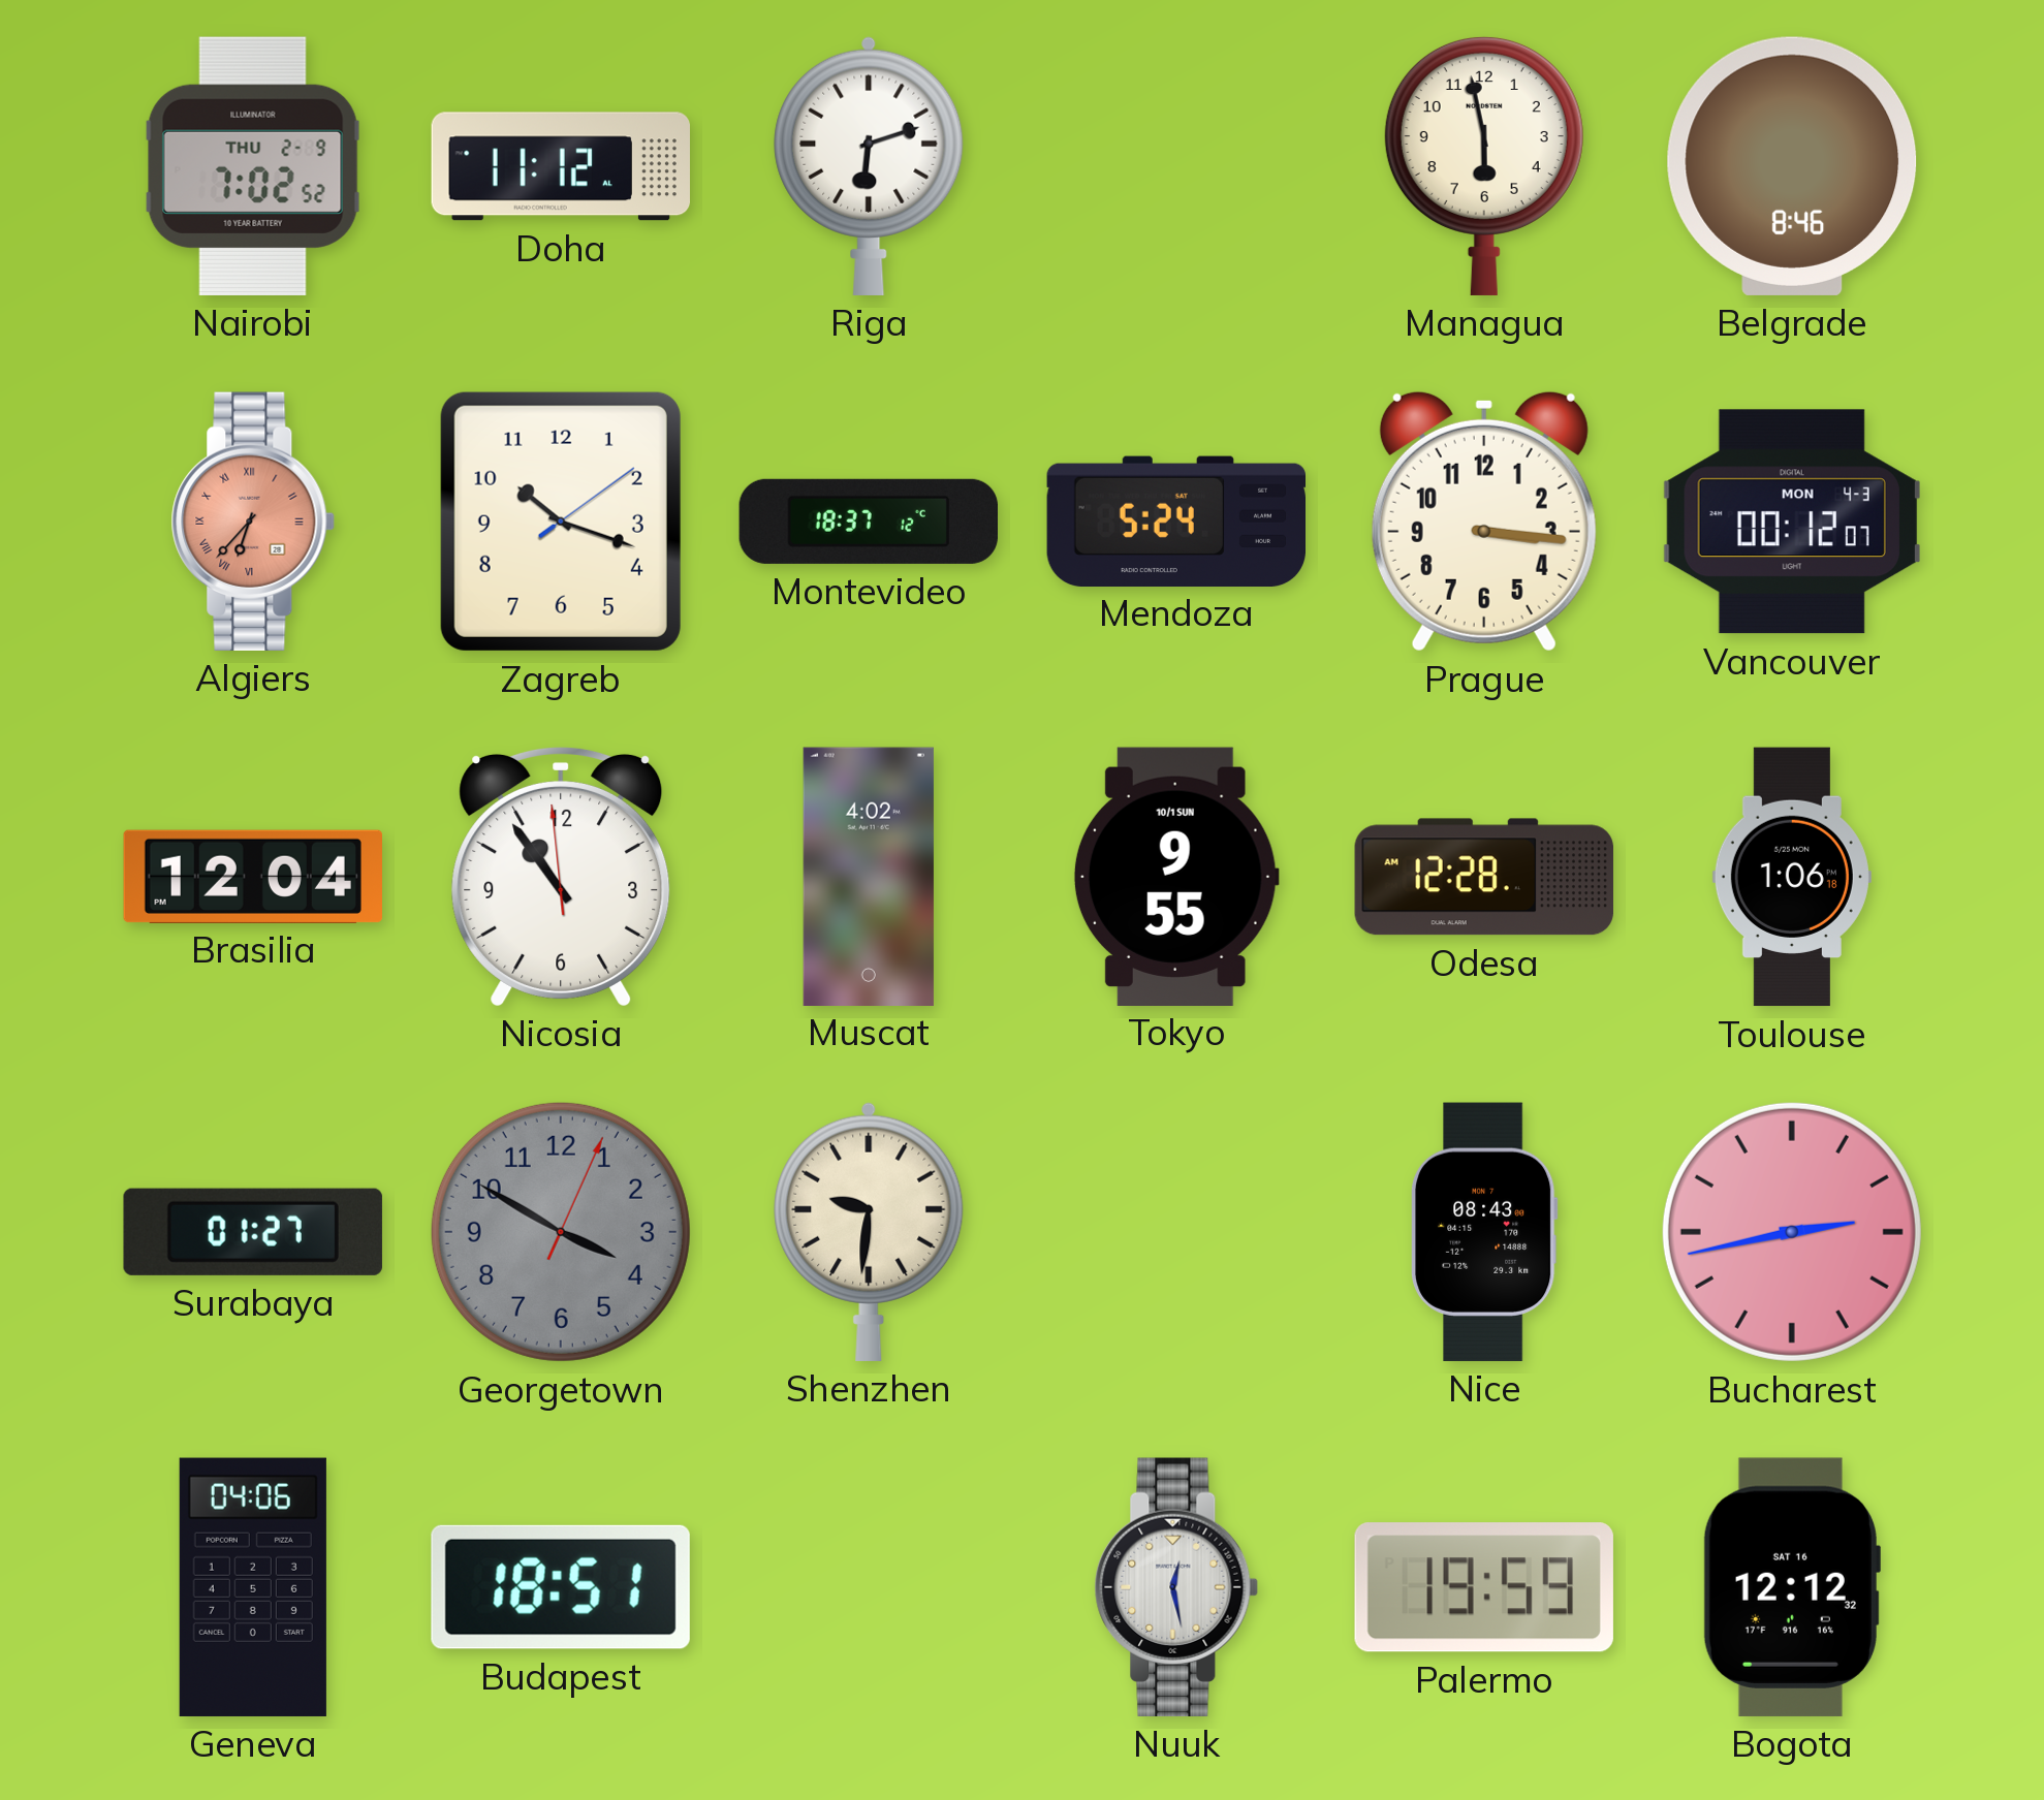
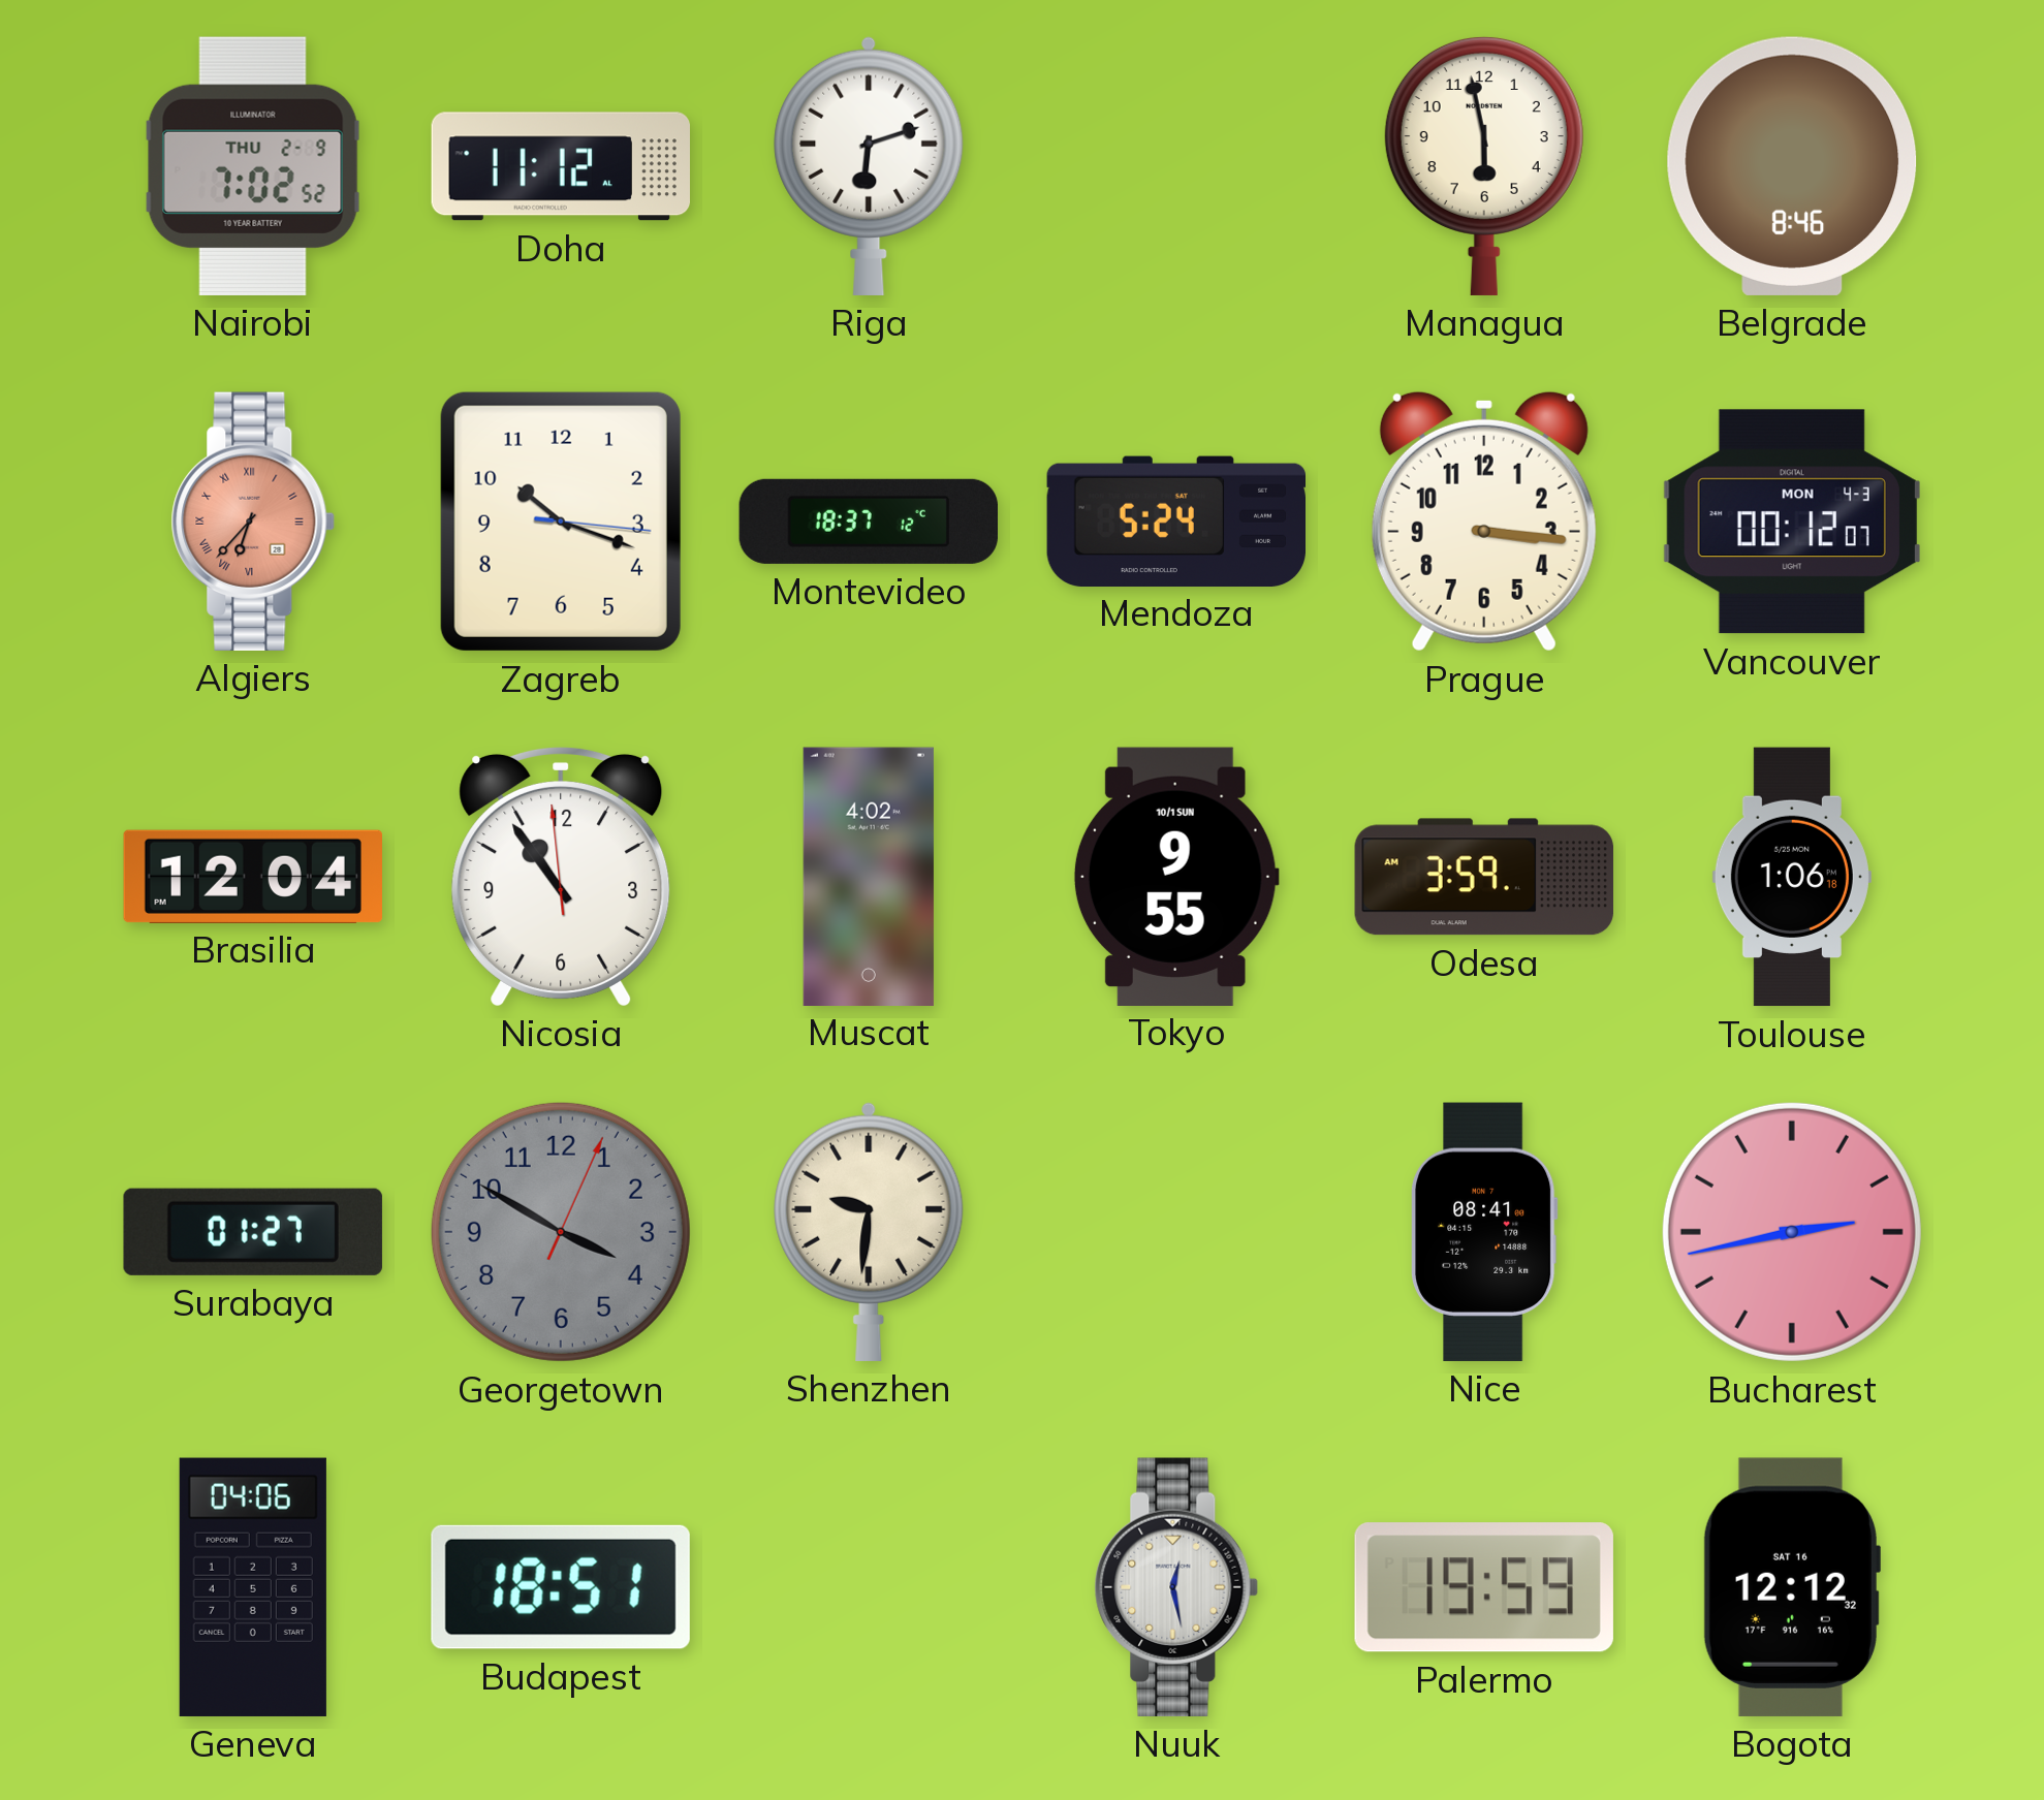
Zagreb: 10:18:09 -> 10:18:16 (561, 522)
Odesa: 12:28 -> 3:59 (1483, 877)
Nice: 08:43 -> 08:41 (1485, 1232)
